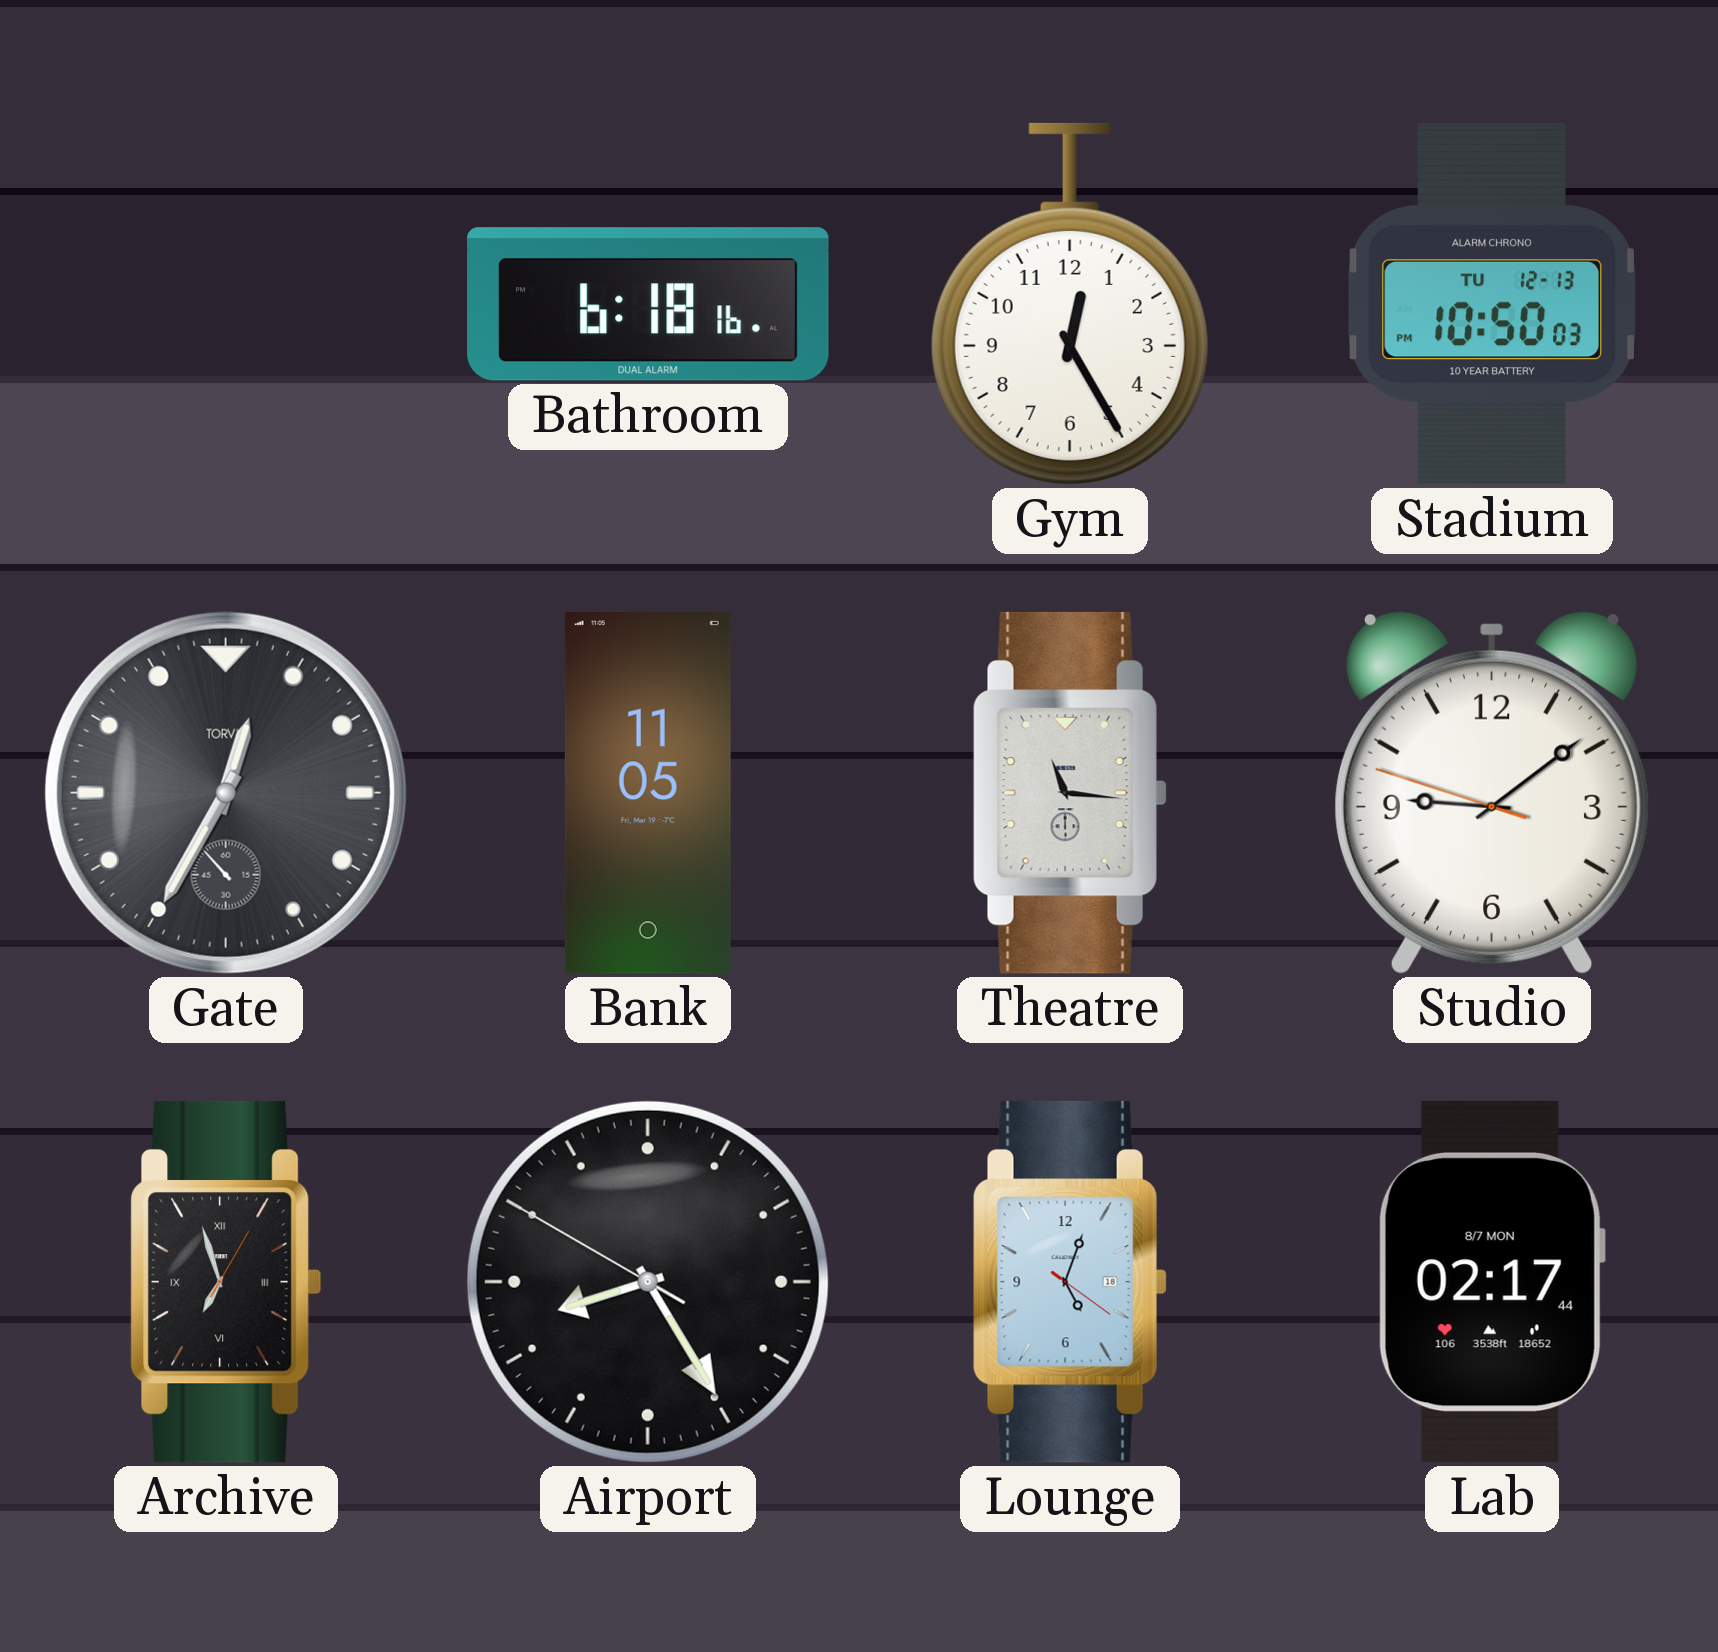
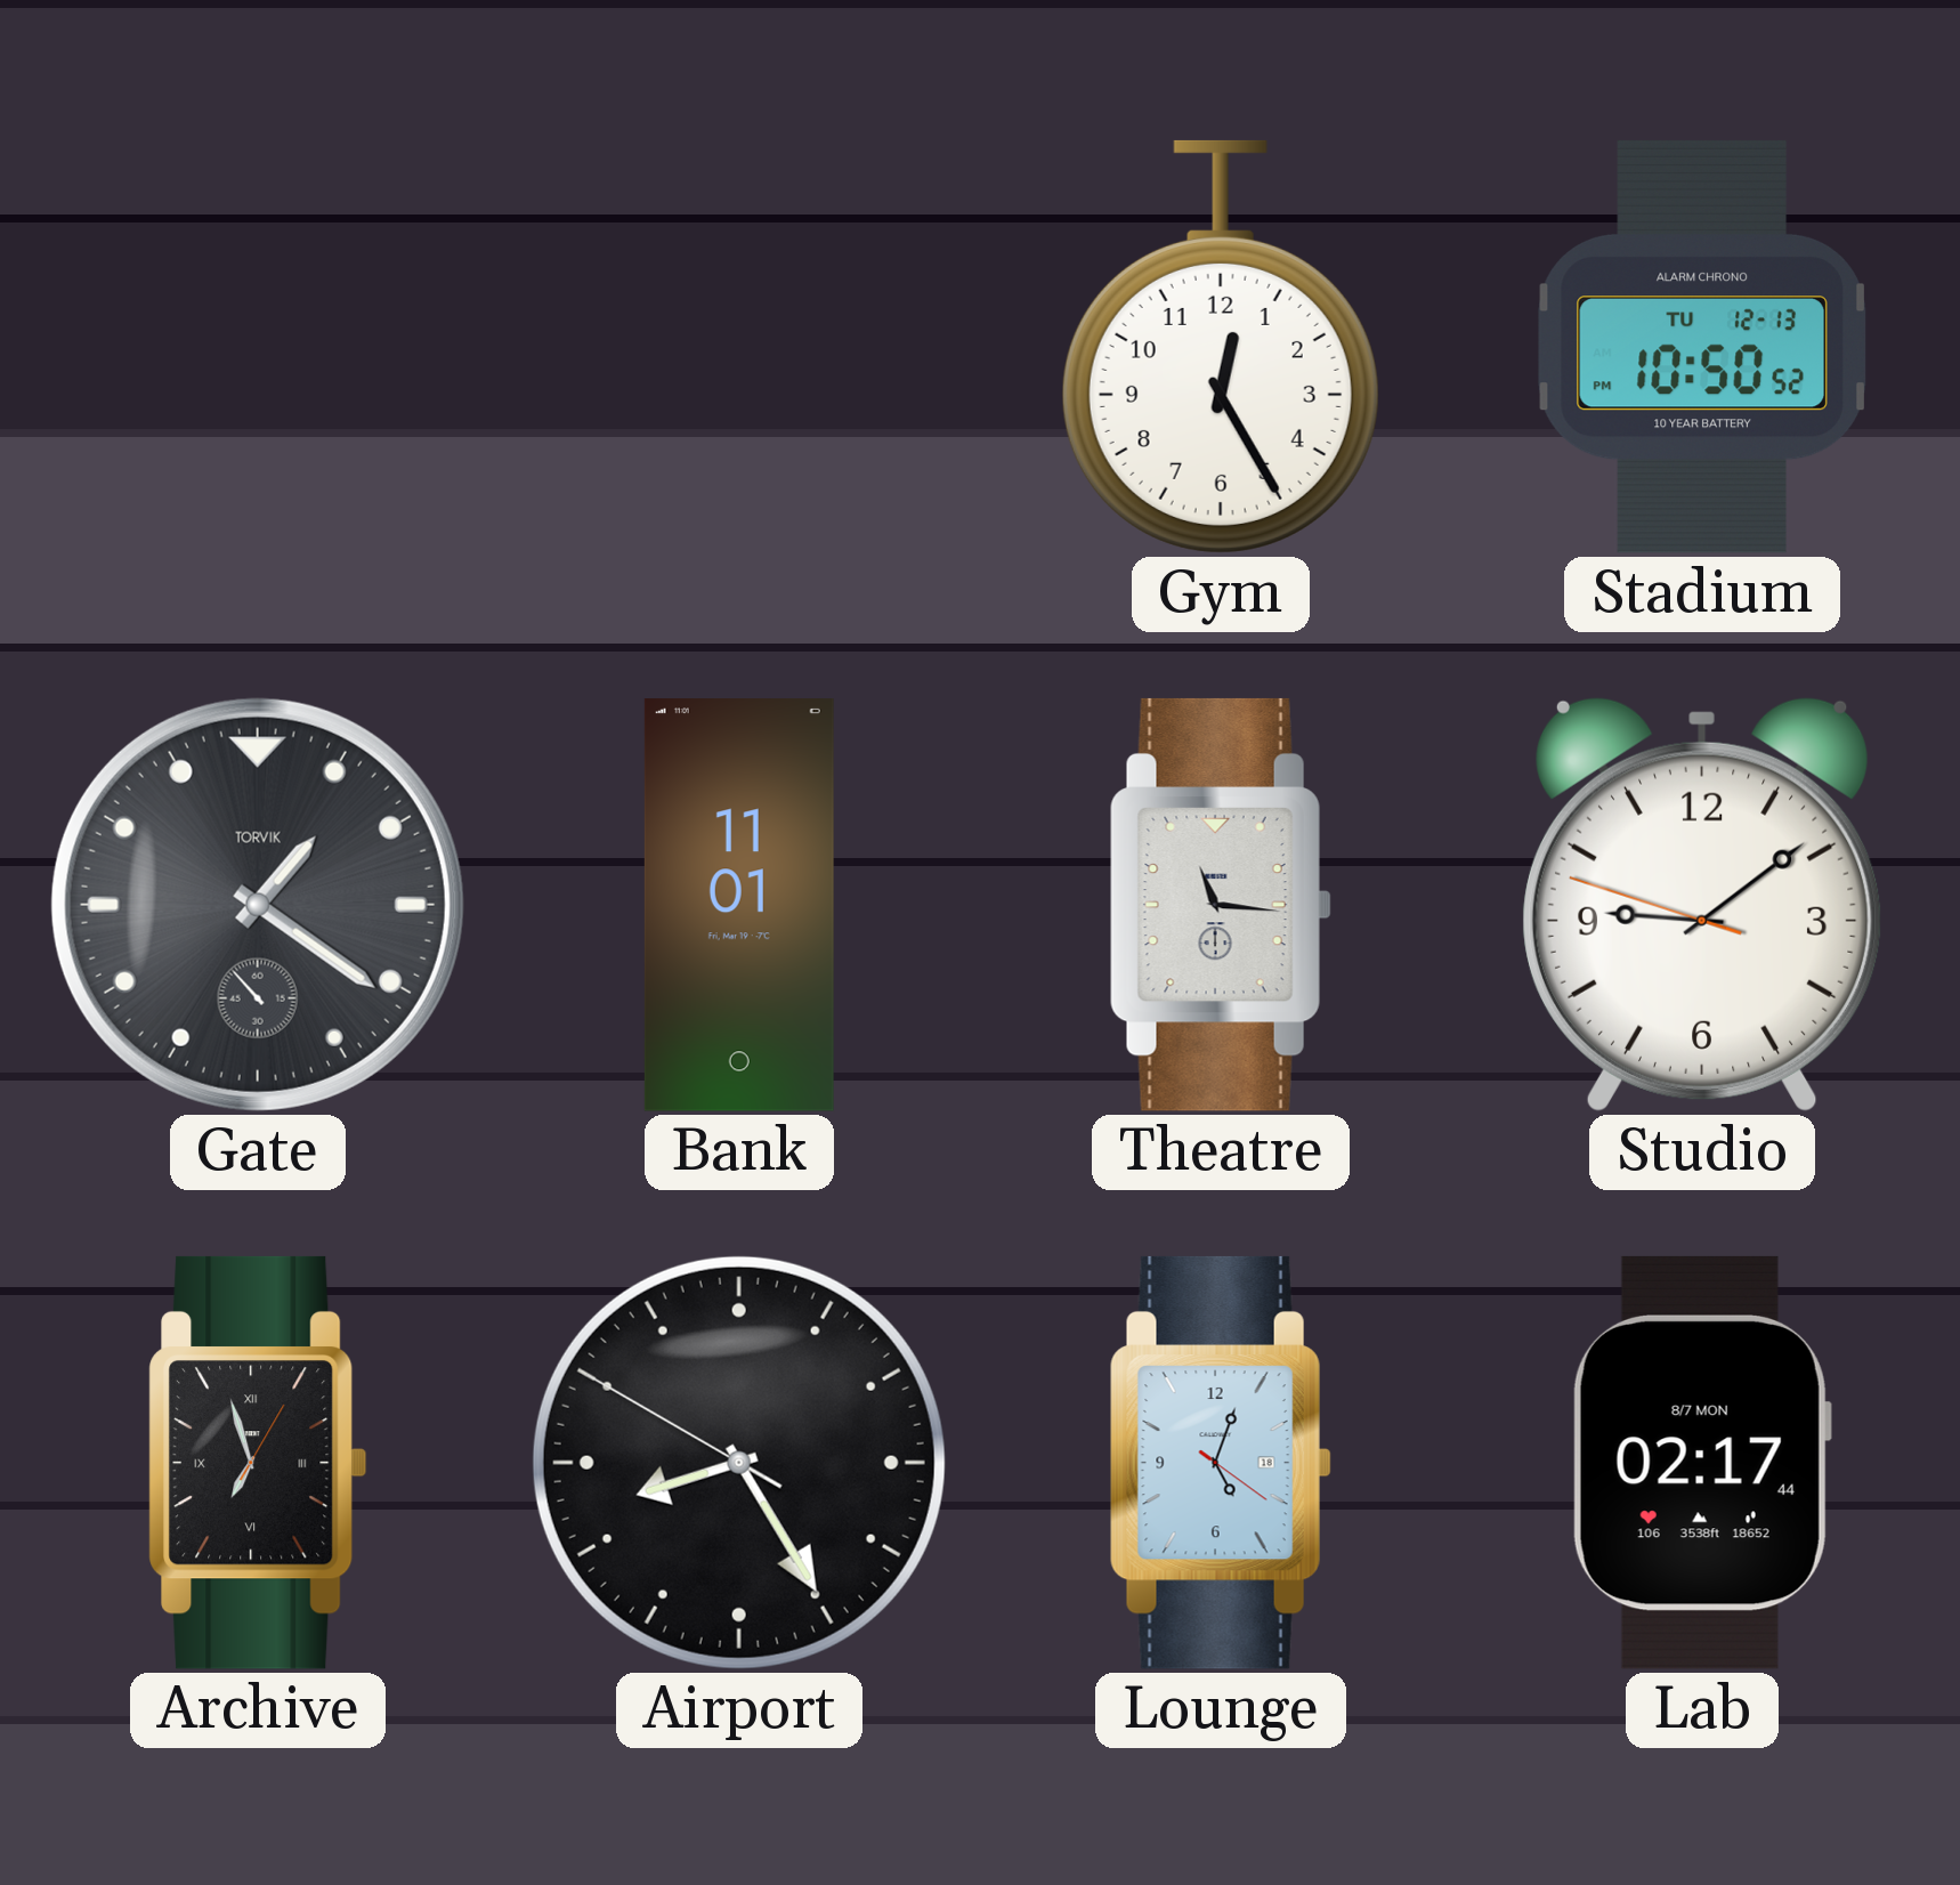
Bathroom: 6:18 -> none (648, 304)
Stadium: 10:50:03 PM -> 10:50:52 PM (1702, 347)
Gate: 12:34 -> 1:20 (258, 905)
Bank: 11:05 -> 11:01 (739, 906)
